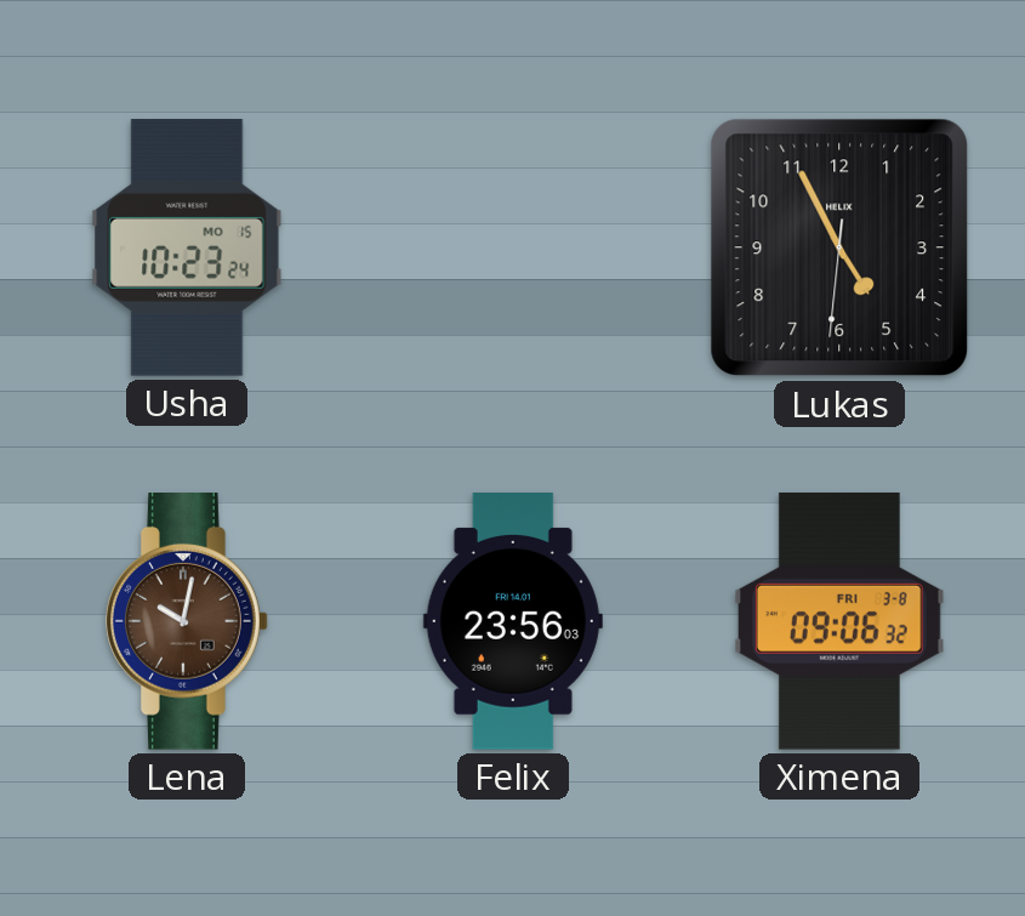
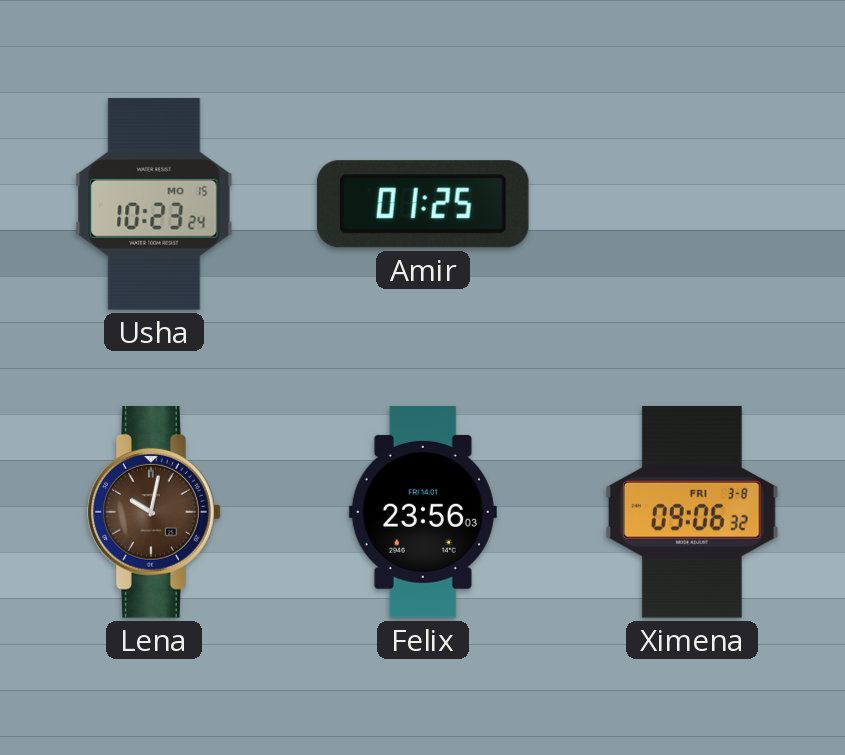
Amir: none -> 01:25 (423, 204)
Lukas: 4:55 -> none (839, 248)
